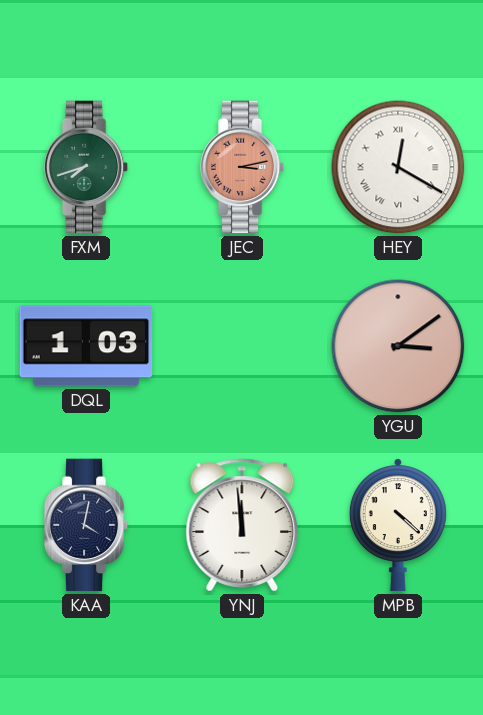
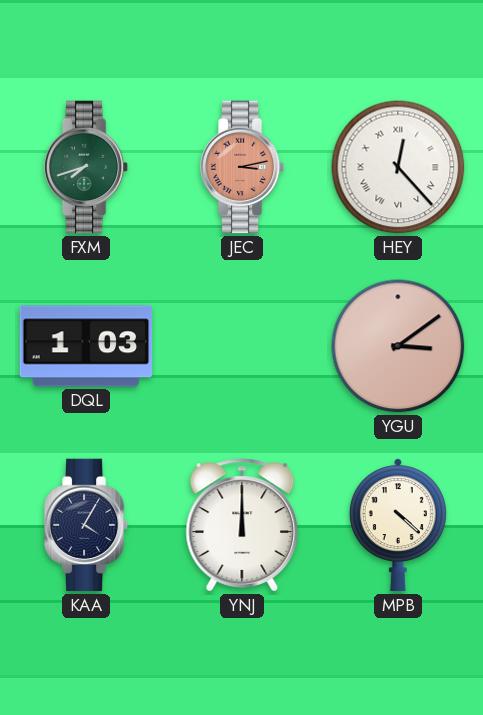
HEY: 12:20 -> 12:23 (398, 167)
KAA: 4:02 -> 4:05 (86, 525)
YNJ: 11:59 -> 12:00 (242, 525)
